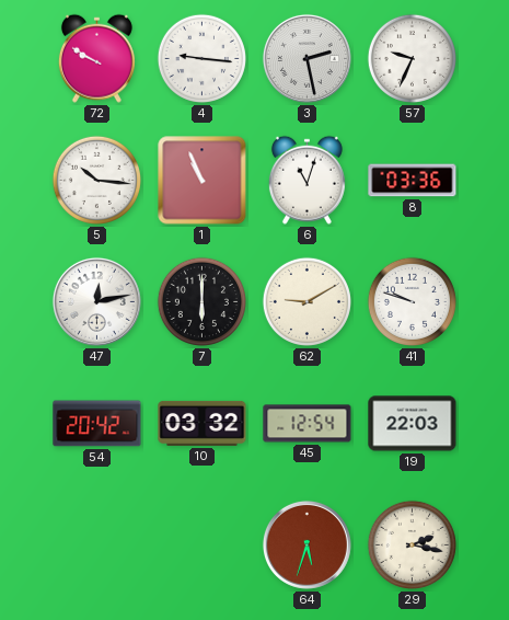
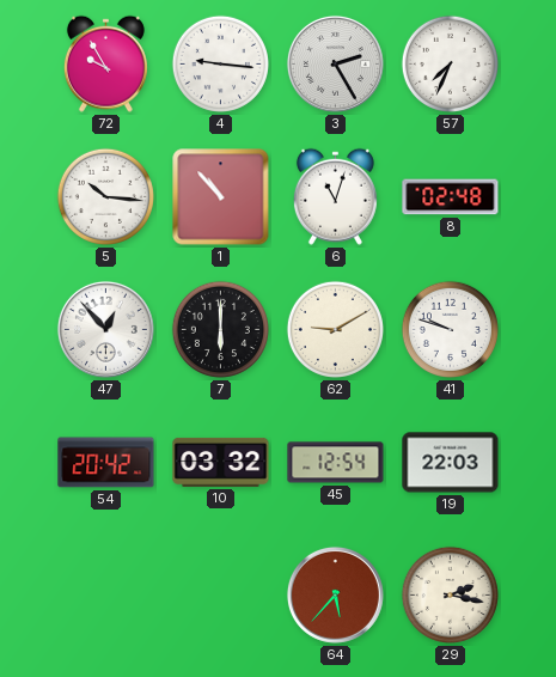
72: 9:50 -> 9:55 (105, 63)
3: 2:28 -> 2:25 (335, 63)
57: 9:34 -> 7:34 (450, 63)
1: 10:56 -> 10:53 (221, 197)
8: 03:36 -> 02:48 (451, 197)
47: 12:13 -> 12:53 (105, 329)
64: 5:33 -> 5:37 (335, 594)
